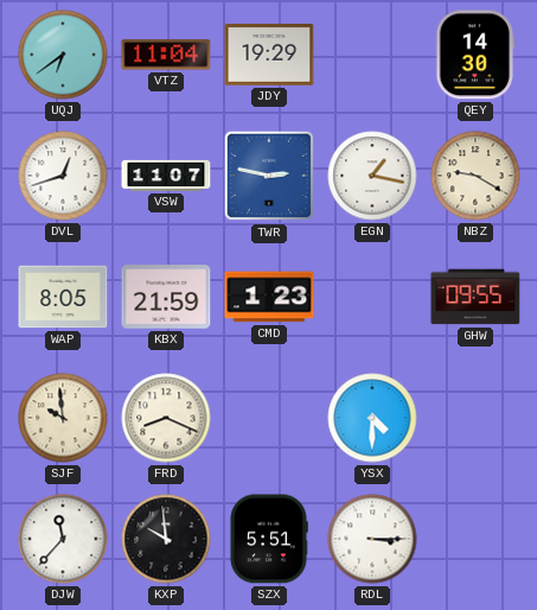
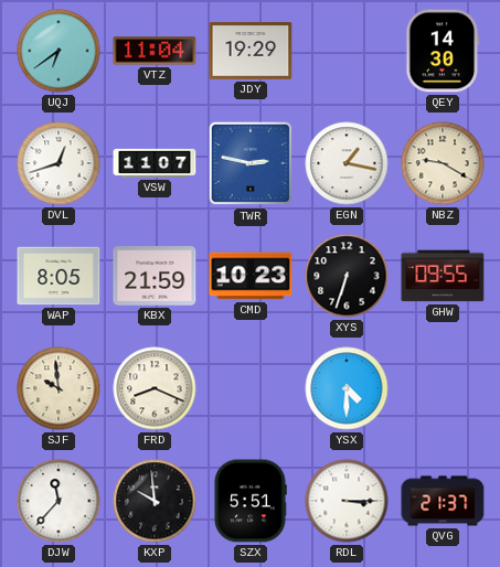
CMD: 1:23 -> 10:23 (251, 276)
XYS: none -> 6:33 (347, 276)
QVG: none -> 21:37 (443, 501)
